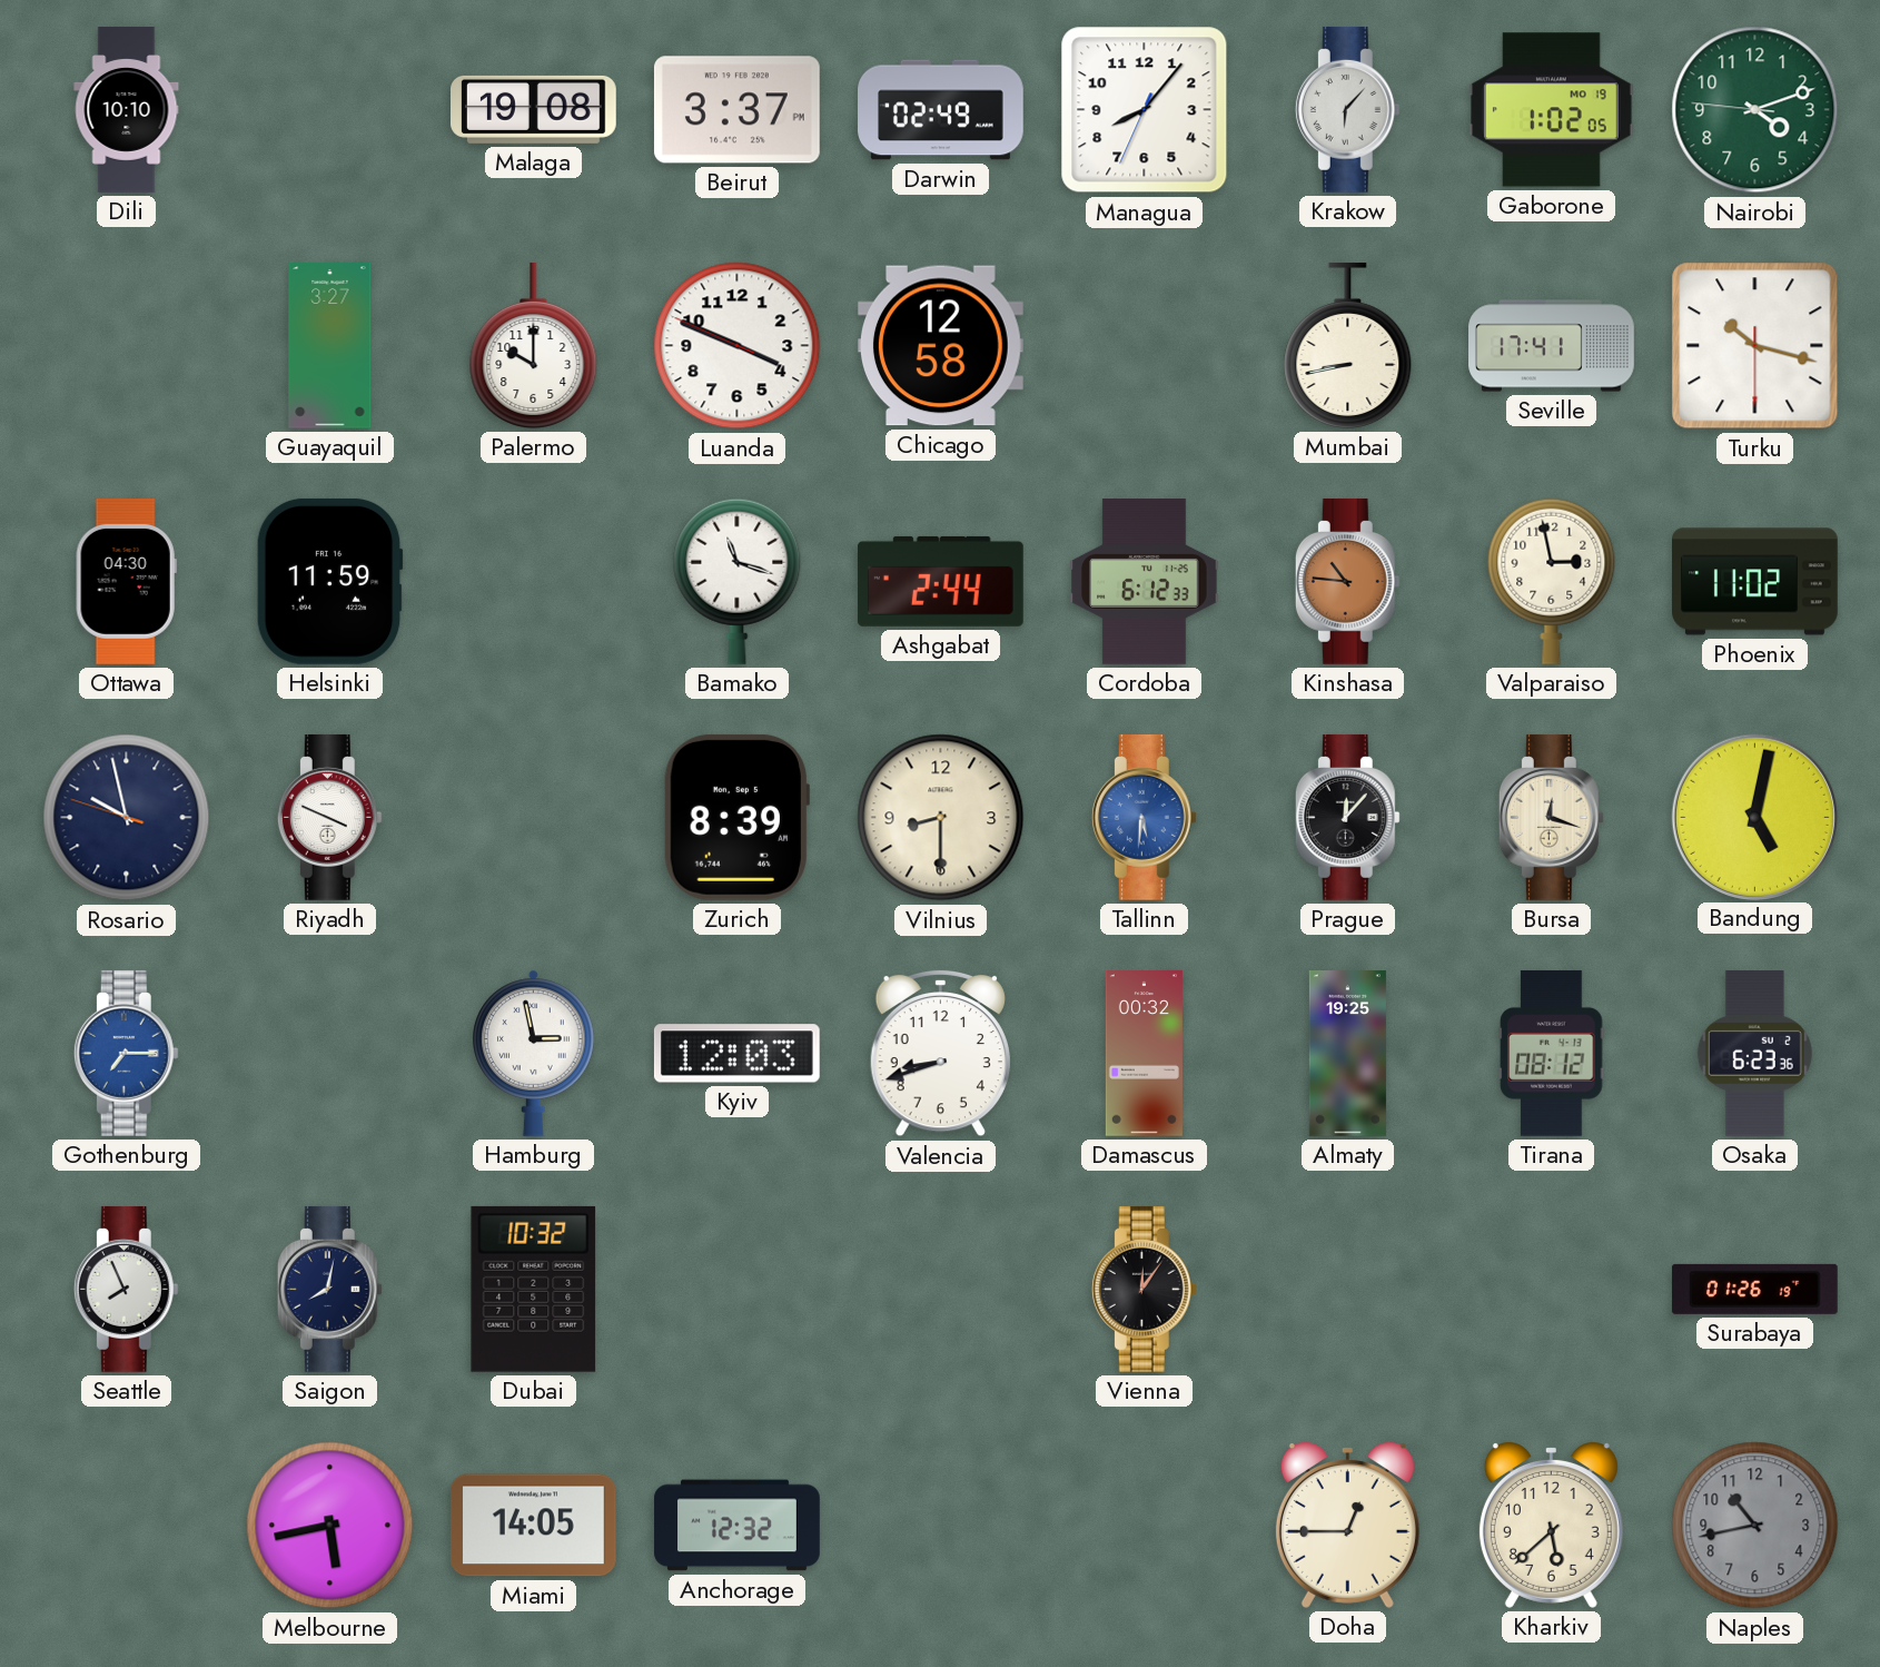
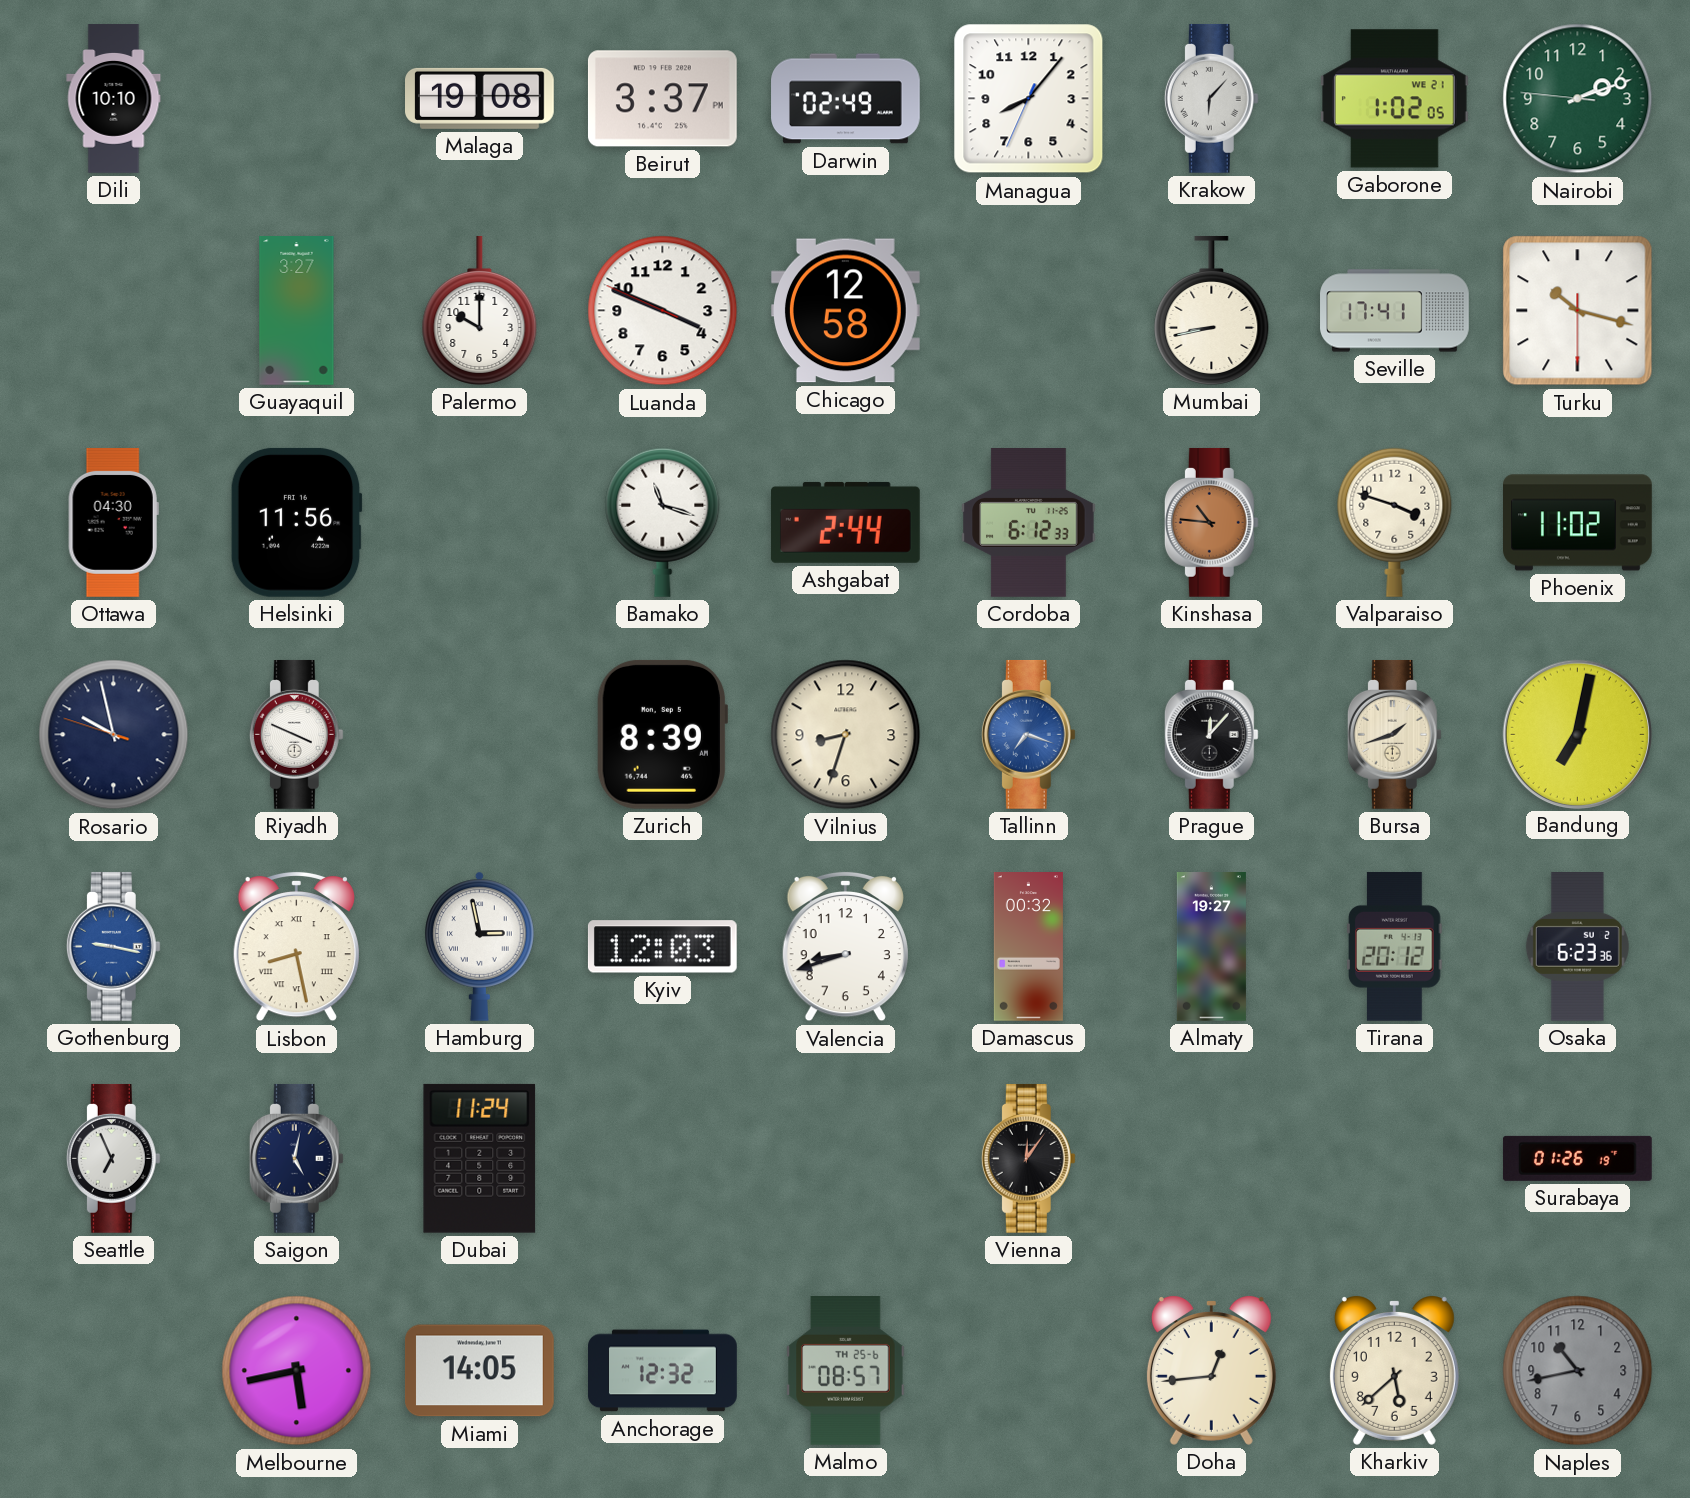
Gaborone date: MO 19 -> WE 21 (1394, 99)
Nairobi: 4:11 -> 2:11 (1578, 99)
Helsinki: 11:59 -> 11:56 (296, 522)
Valparaiso: 2:58 -> 3:48 (1395, 522)
Vilnius: 8:30 -> 8:33 (846, 735)
Tallinn: 5:31 -> 7:18 (1028, 735)
Bursa: 12:18 -> 1:42 (1394, 735)
Bandung: 5:02 -> 7:02 (1577, 734)
Gothenburg: 7:15 -> 9:17 (113, 947)
Lisbon: none -> 8:28 (296, 946)
Almaty: 19:25 -> 19:27 (1211, 947)
Tirana: 08:12 -> 20:12 (1395, 946)
Seattle: 7:56 -> 6:56 (113, 1159)
Saigon: 8:02 -> 5:02 (296, 1159)
Dubai: 10:32 -> 11:24 (480, 1158)
Malmo: none -> 08:57 (846, 1371)
Doha: 12:45 -> 12:44 (1211, 1371)
